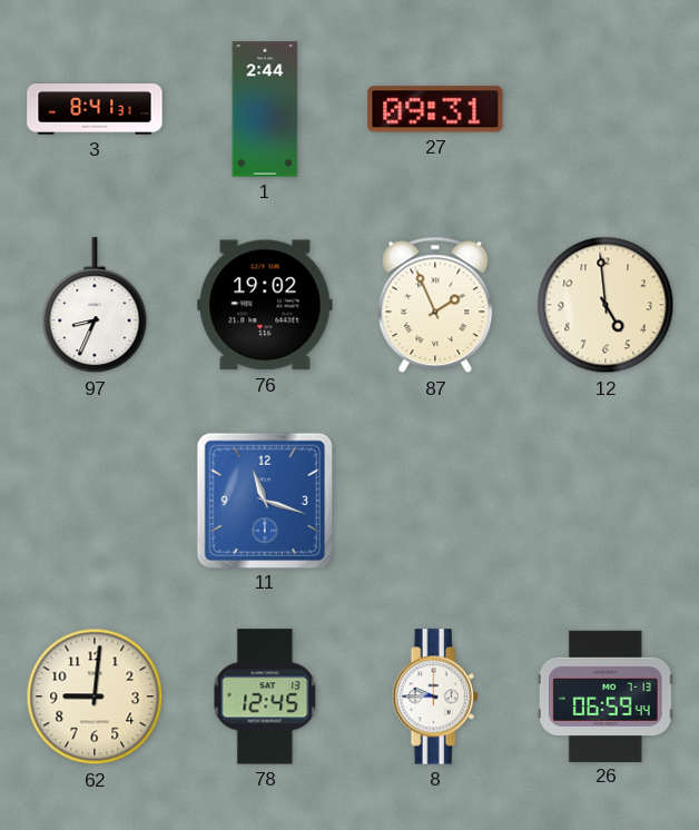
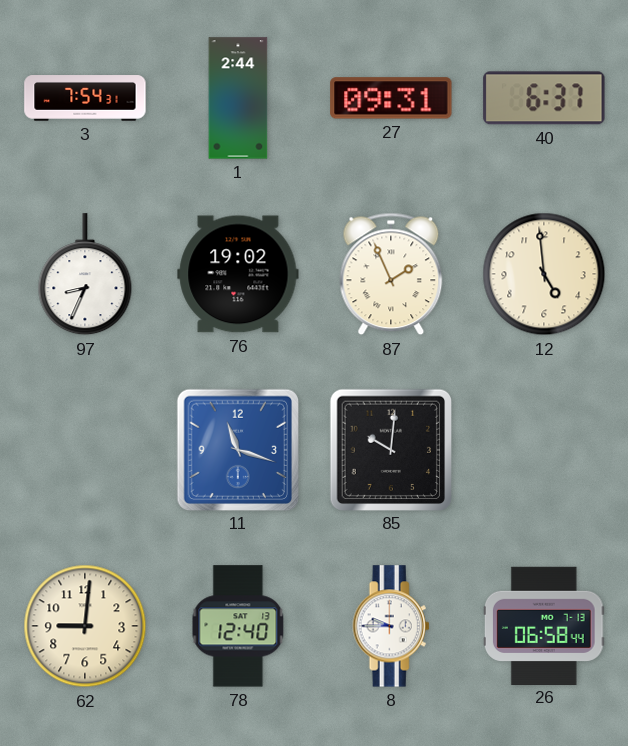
3: 8:41 -> 7:54 (85, 98)
40: none -> 6:37 (544, 98)
85: none -> 10:01 (390, 449)
78: 12:45 -> 12:40 (238, 626)
26: 06:59 -> 06:58 (544, 625)
